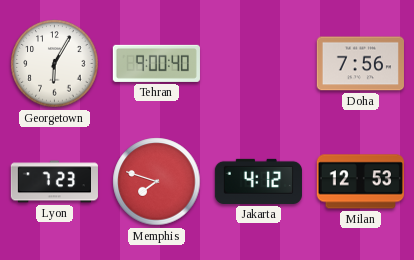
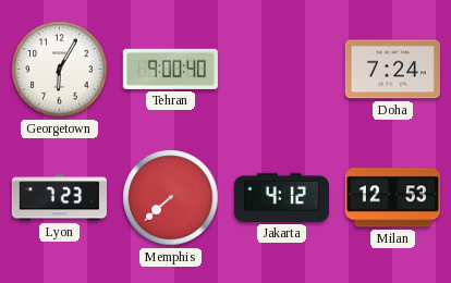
Doha: 7:56 -> 7:24 (392, 70)
Memphis: 7:48 -> 7:38 (171, 198)
